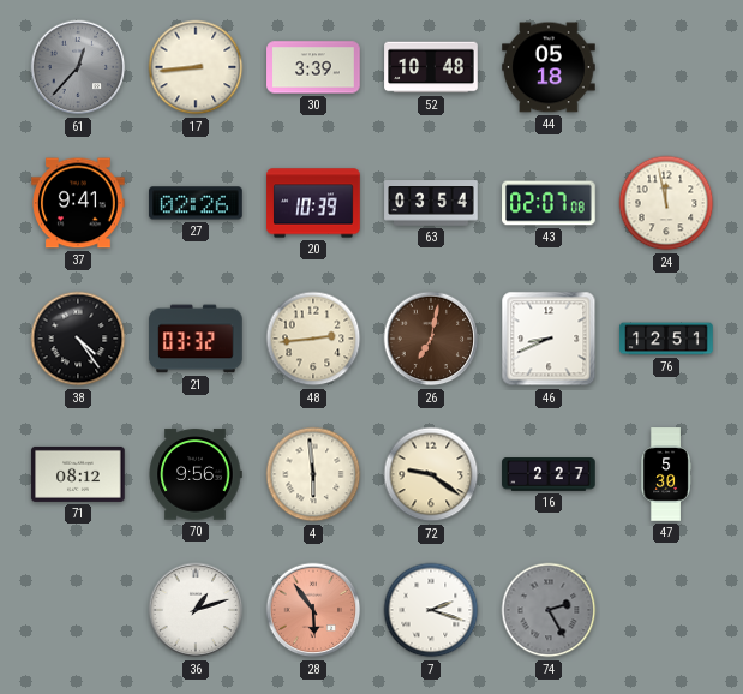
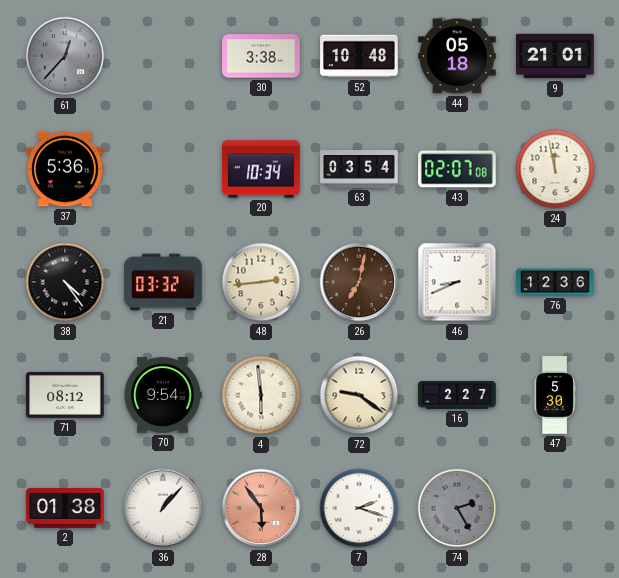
17: 8:44 -> none (196, 67)
30: 3:39 -> 3:38 (261, 56)
9: none -> 21:01 (555, 56)
37: 9:41 -> 5:36 (65, 169)
27: 02:26 -> none (196, 203)
20: 10:39 -> 10:34 (261, 169)
76: 12:51 -> 12:36 (555, 282)
70: 9:56 -> 9:54 (163, 395)
2: none -> 01:38 (65, 508)
36: 1:12 -> 1:07 (163, 508)
